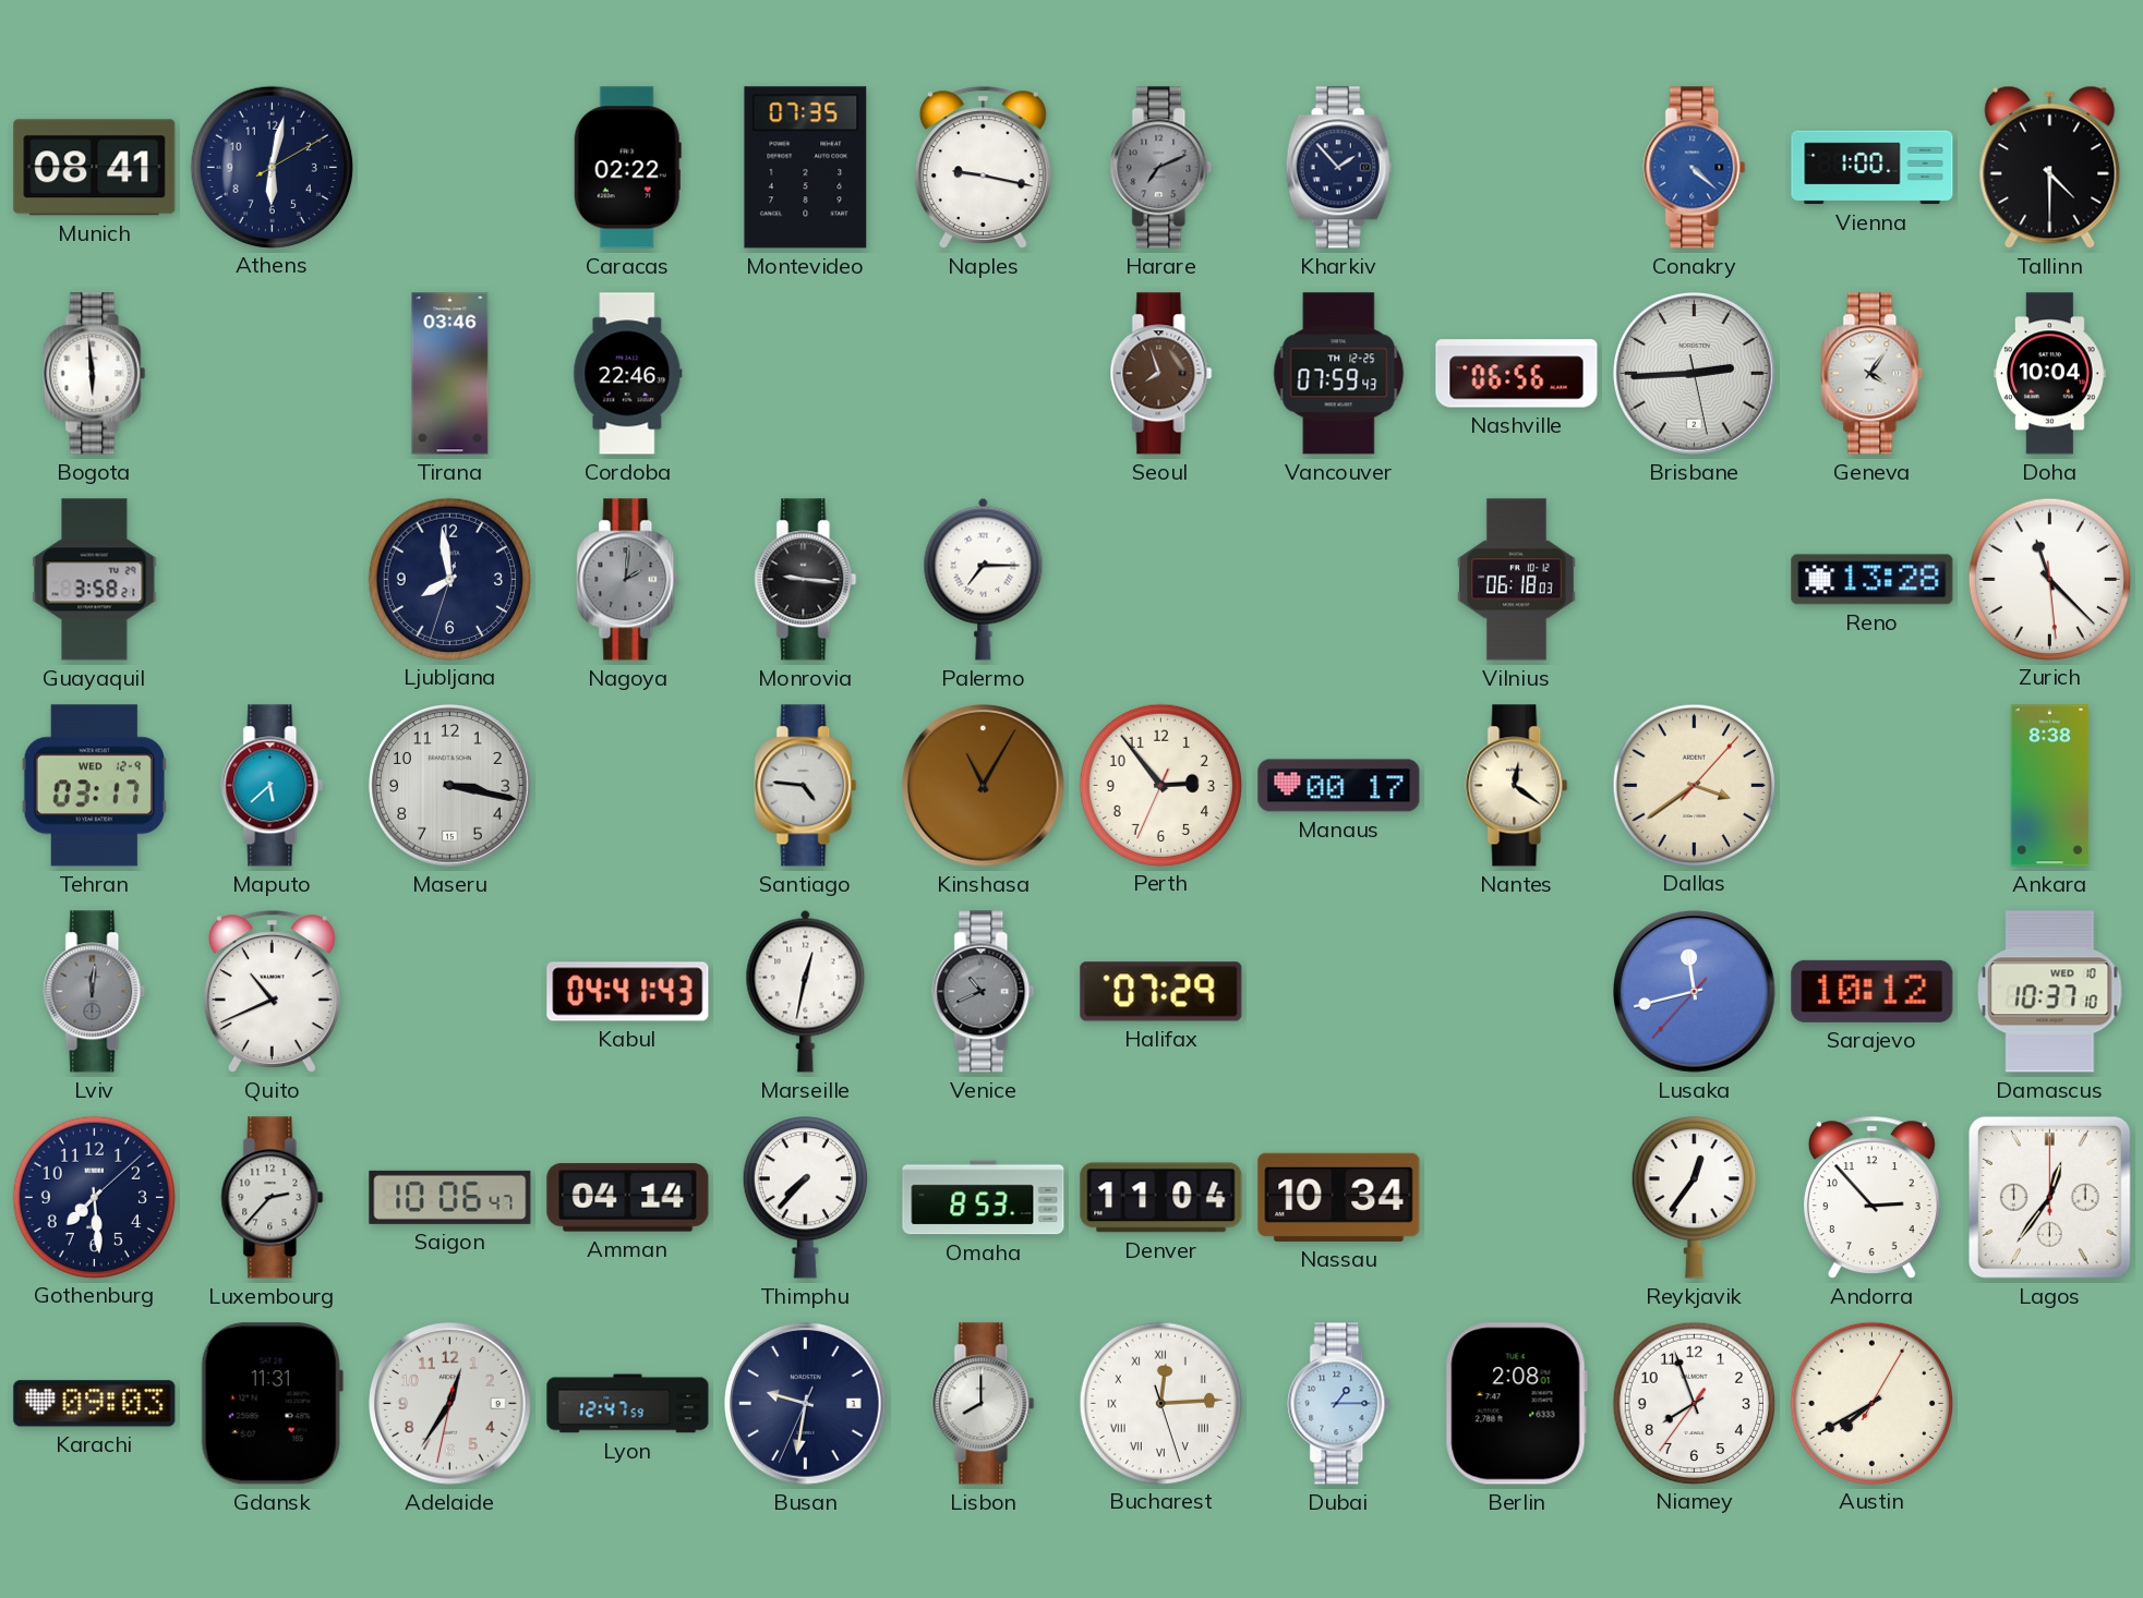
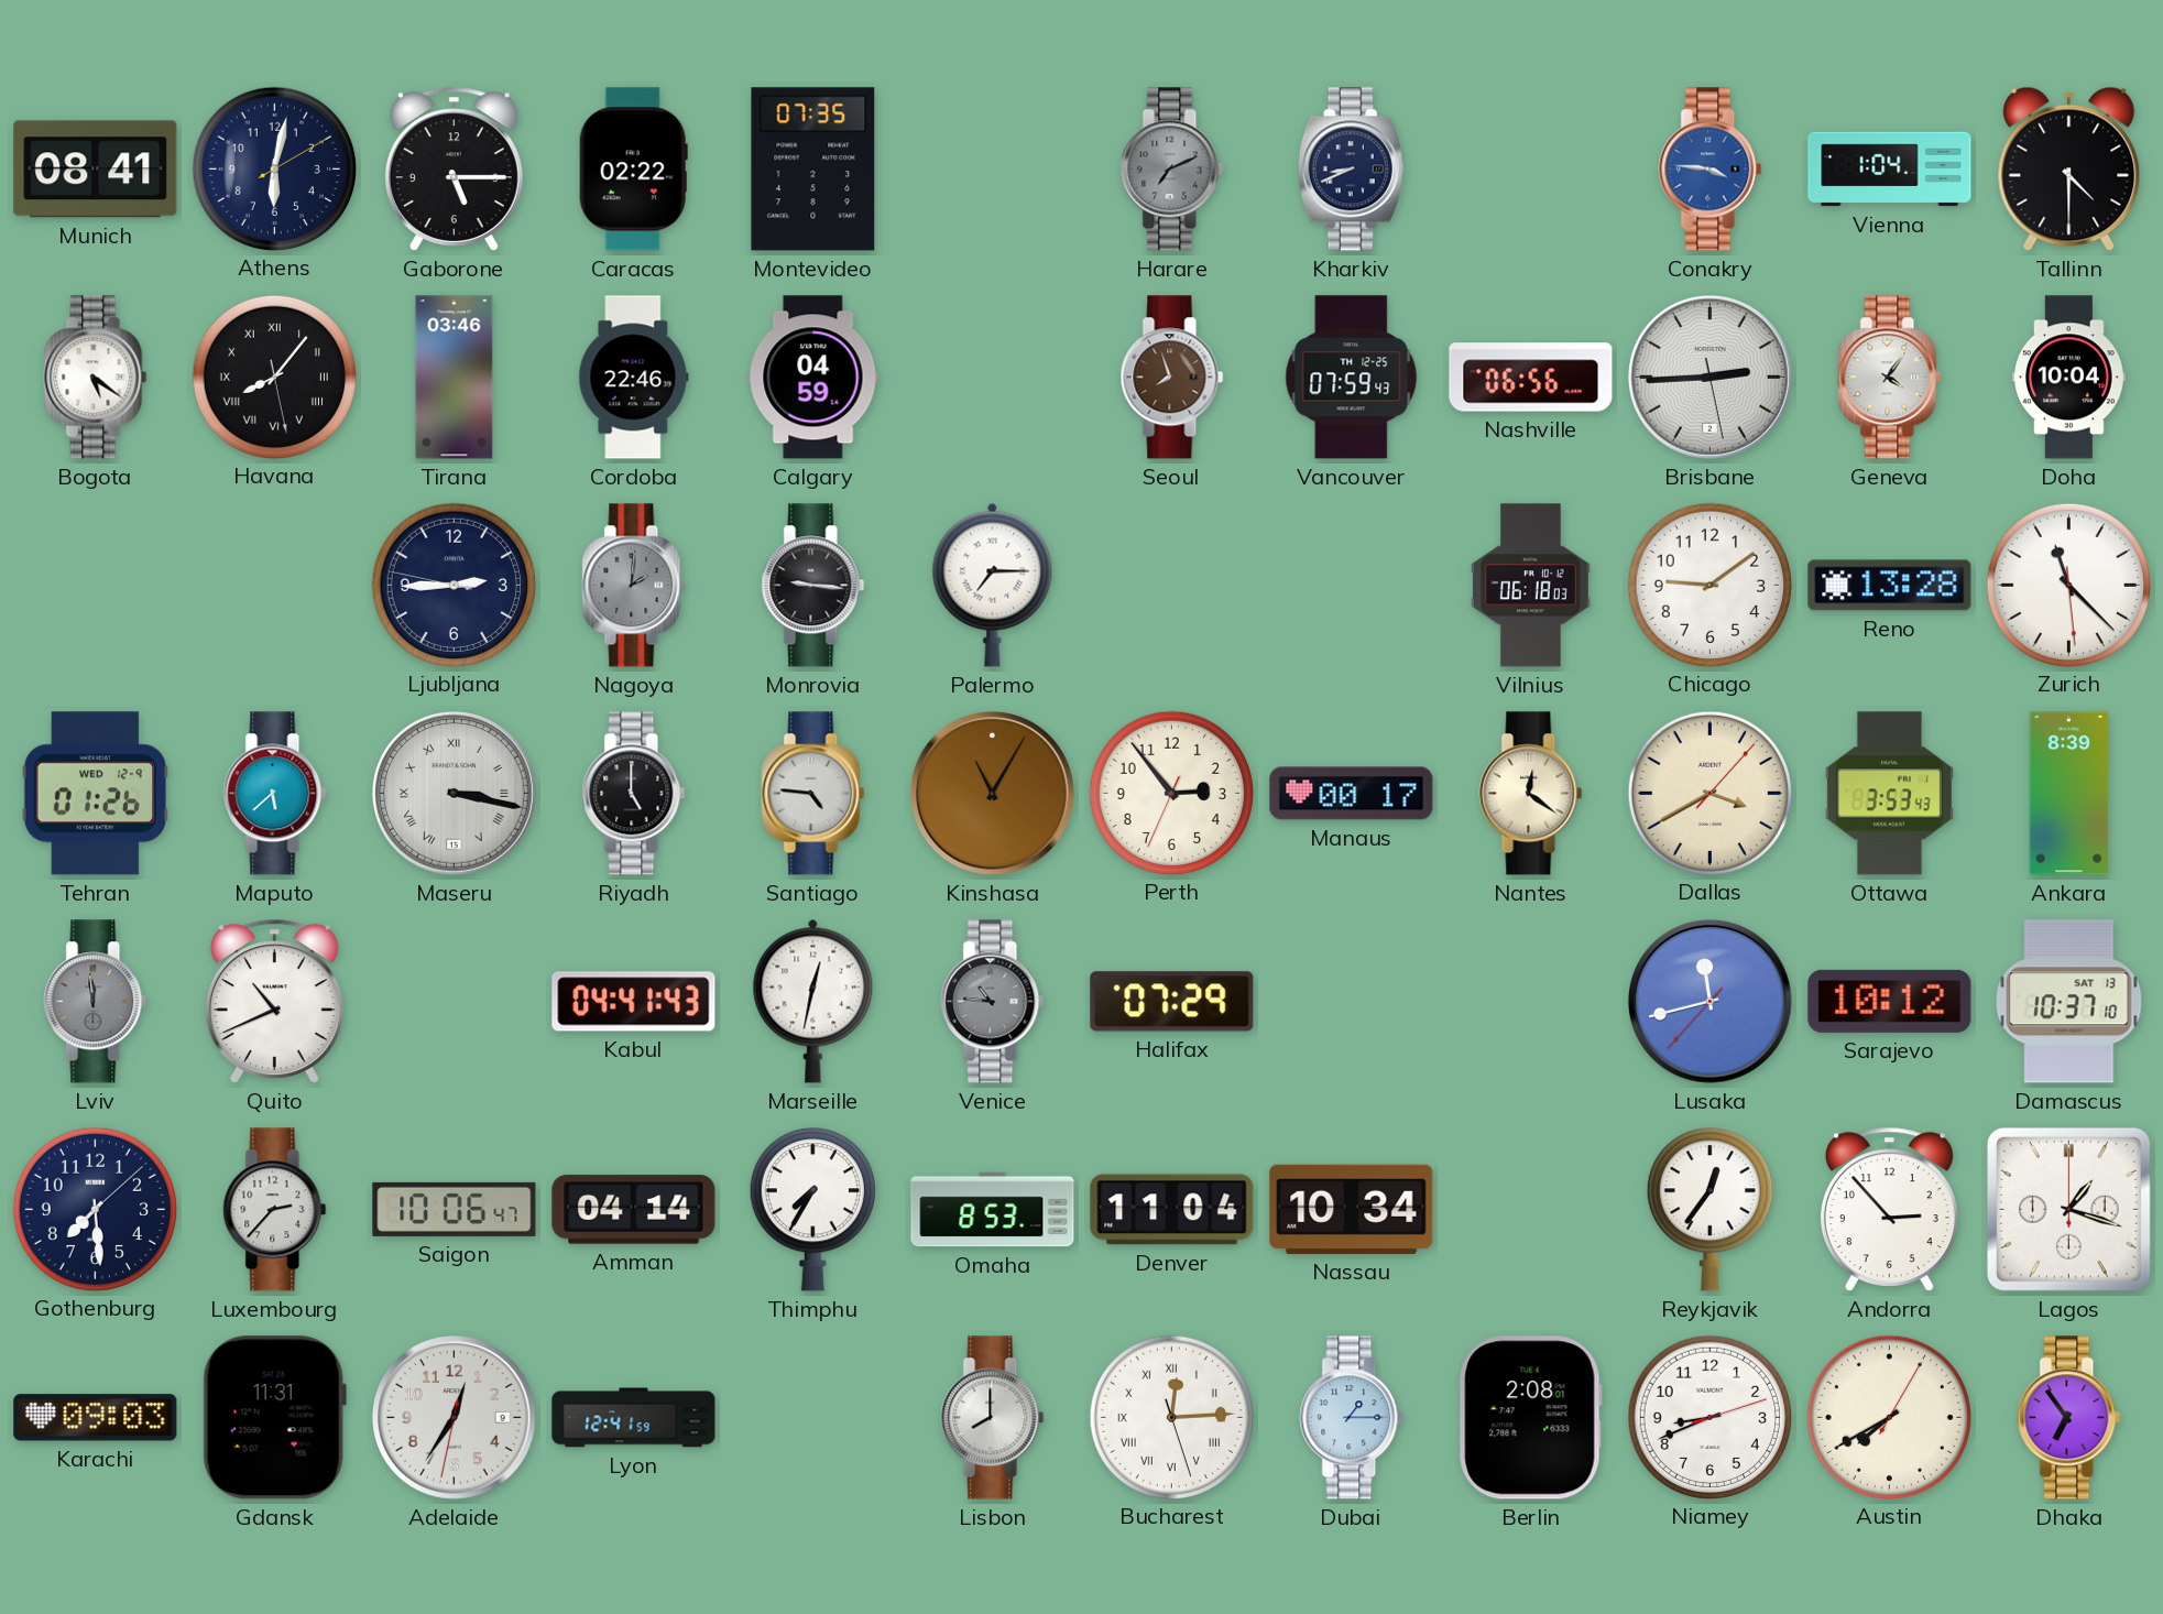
Gaborone: none -> 5:15 (454, 168)
Naples: 9:17 -> none (983, 167)
Kharkiv: 1:53 -> 8:41 (1351, 170)
Conakry: 4:22 -> 3:46 (1711, 170)
Vienna: 1:00 -> 1:04 (1890, 170)
Bogota: 5:59 -> 5:21 (96, 378)
Havana: none -> 8:06 (274, 377)
Calgary: none -> 04:59 (813, 378)
Guayaquil: 3:58 -> none (95, 580)
Ljubljana: 7:58 -> 2:44 (454, 585)
Chicago: none -> 9:09 (1709, 585)
Tehran: 03:17 -> 01:26 (95, 794)
Maseru numerals: Arabic -> Roman (455, 794)
Riyadh: none -> 5:00 (634, 794)
Dallas: 3:39 -> 3:40 (1709, 793)
Ottawa: none -> 3:53 (1889, 794)
Ankara: 8:38 -> 8:39 (2069, 794)
Lviv: 12:01 -> 11:59 (96, 1002)
Venice: 10:41 -> 10:46 (993, 1002)
Damascus date: WED 10 -> SAT 13 (2069, 1002)
Thimphu: 7:37 -> 7:35 (812, 1210)
Lagos: 12:36 -> 1:18 (2068, 1209)
Lyon: 12:47 -> 12:41 (634, 1418)
Busan: 9:31 -> none (806, 1404)
Niamey: 7:56 -> 8:41 (1709, 1417)
Dhaka: none -> 6:54 (2069, 1418)
